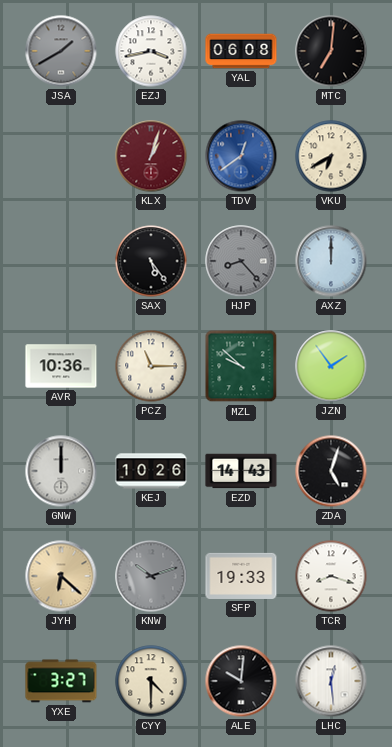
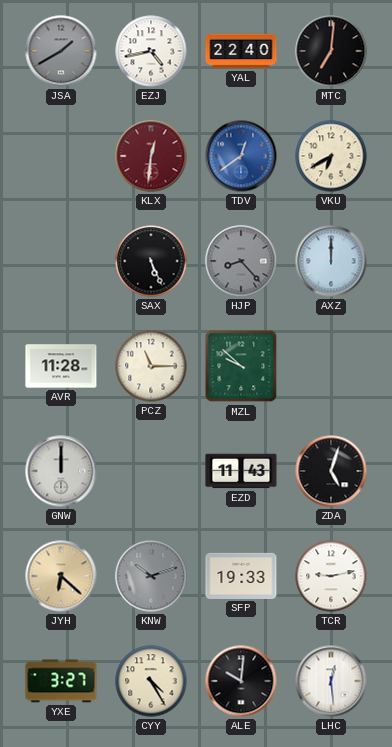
EZJ: 3:43 -> 4:43 (151, 51)
YAL: 06:08 -> 22:40 (241, 51)
KLX: 1:03 -> 12:31 (151, 156)
SAX: 5:24 -> 5:26 (151, 261)
AVR: 10:36 -> 11:28 (61, 366)
JZN: 1:54 -> none (331, 366)
KEJ: 10:26 -> none (151, 471)
EZD: 14:43 -> 11:43 (241, 471)
TCR: 8:18 -> 9:13 (331, 576)
CYY: 4:30 -> 4:25 (151, 681)
